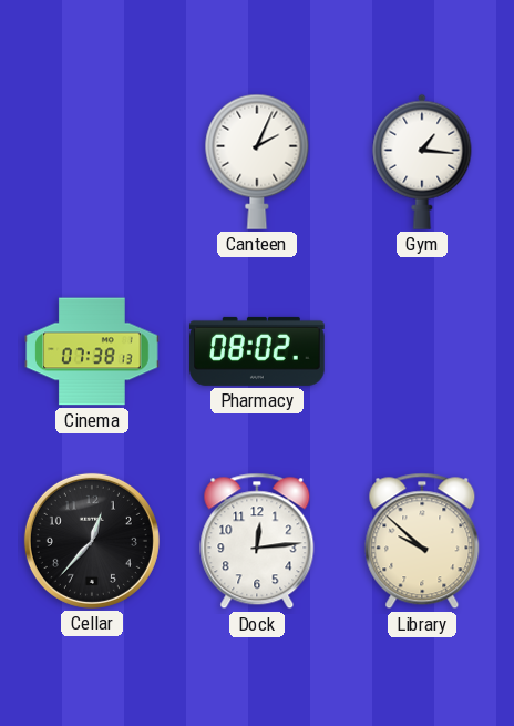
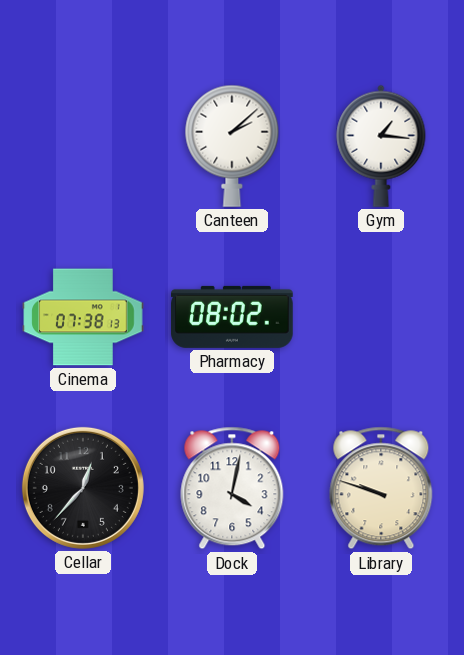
Canteen: 2:04 -> 2:08 (232, 146)
Dock: 12:14 -> 4:02 (232, 488)
Library: 9:52 -> 9:48 (381, 488)
